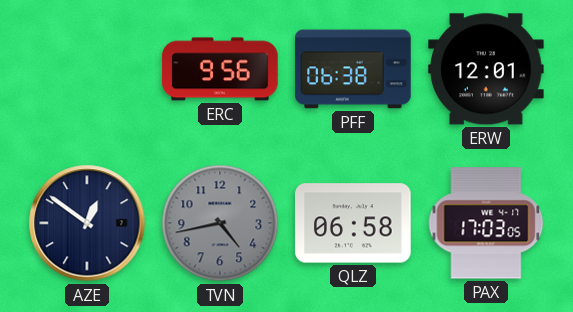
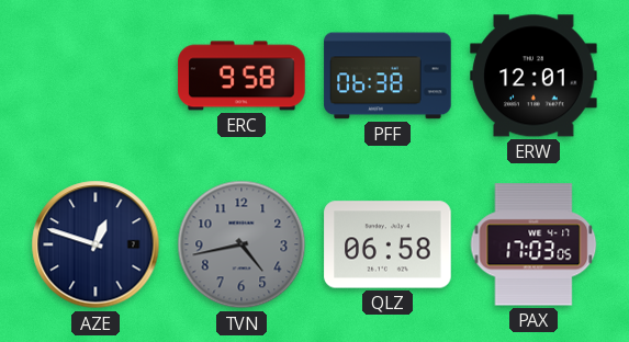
ERC: 9:56 -> 9:58 (242, 76)
AZE: 12:51 -> 12:48 (96, 244)
